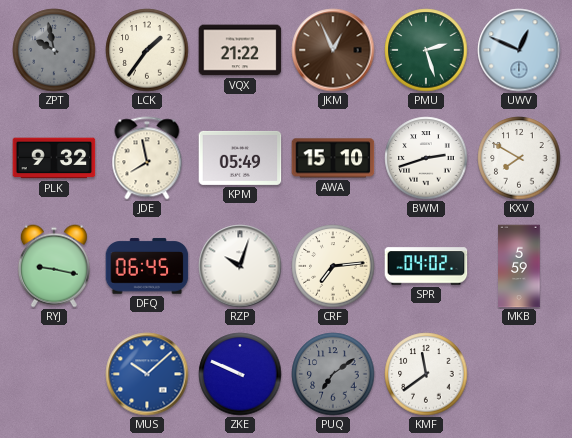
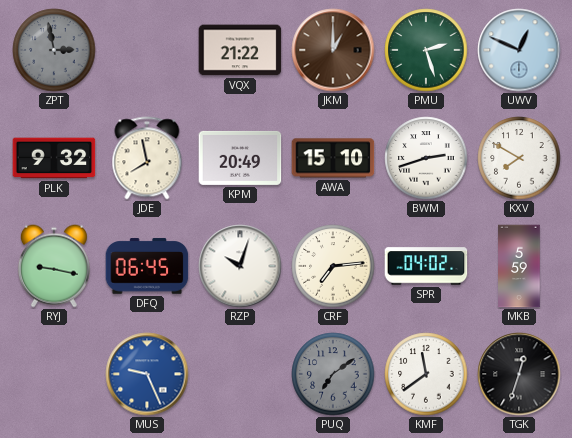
ZPT: 9:58 -> 2:58 (54, 50)
LCK: 1:36 -> none (147, 50)
JKM: 12:56 -> 1:00 (333, 50)
KPM: 05:49 -> 20:49 (240, 158)
MUS: 10:08 -> 9:26 (147, 374)
ZKE: 9:49 -> none (240, 374)
TGK: none -> 12:33 (519, 374)
